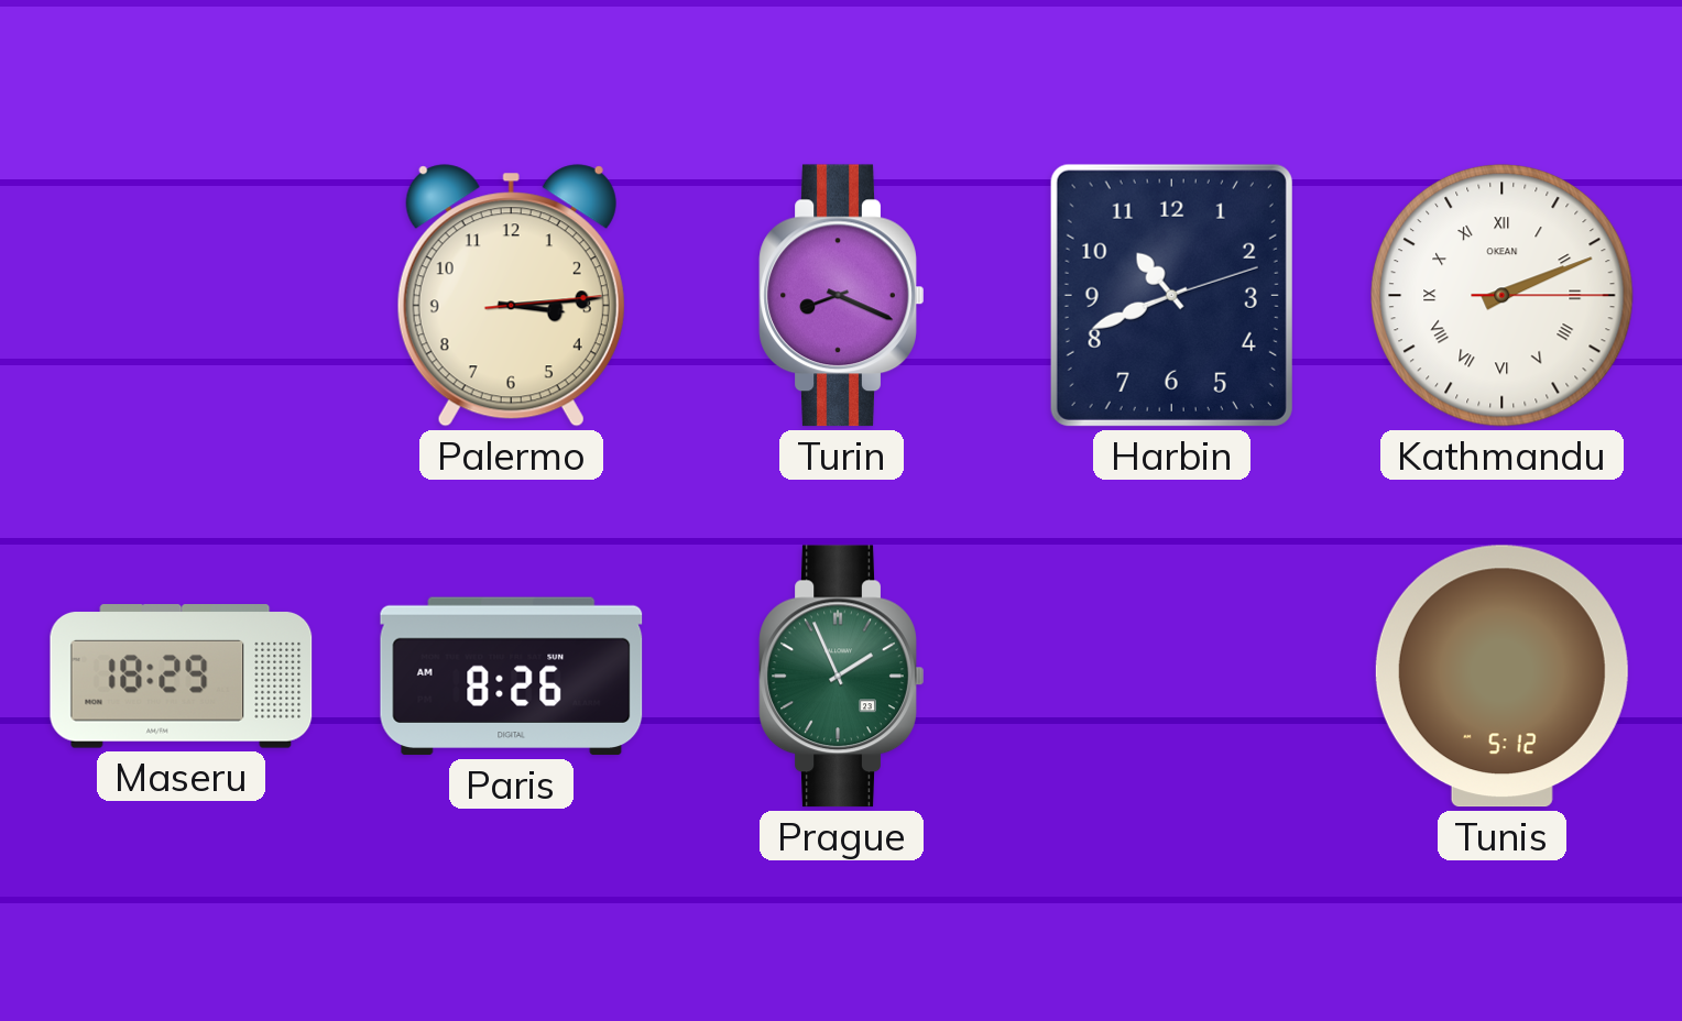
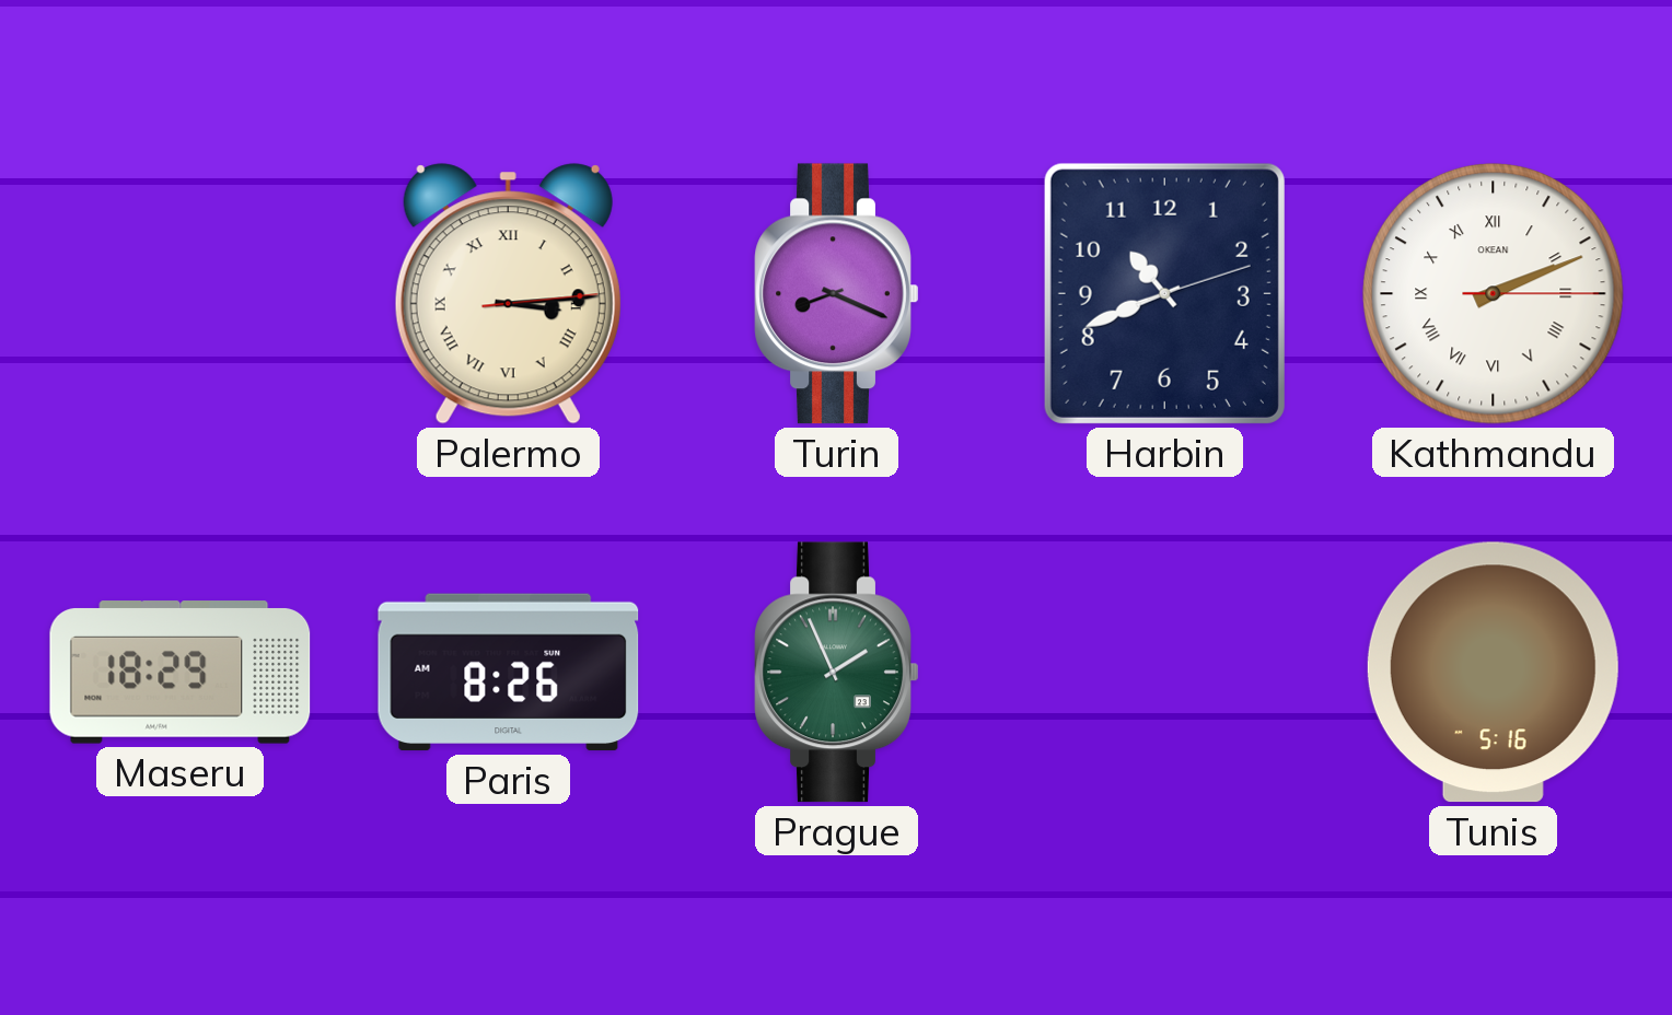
Palermo numerals: Arabic -> Roman (508, 294)
Tunis: 5:12 -> 5:16 (1493, 673)
